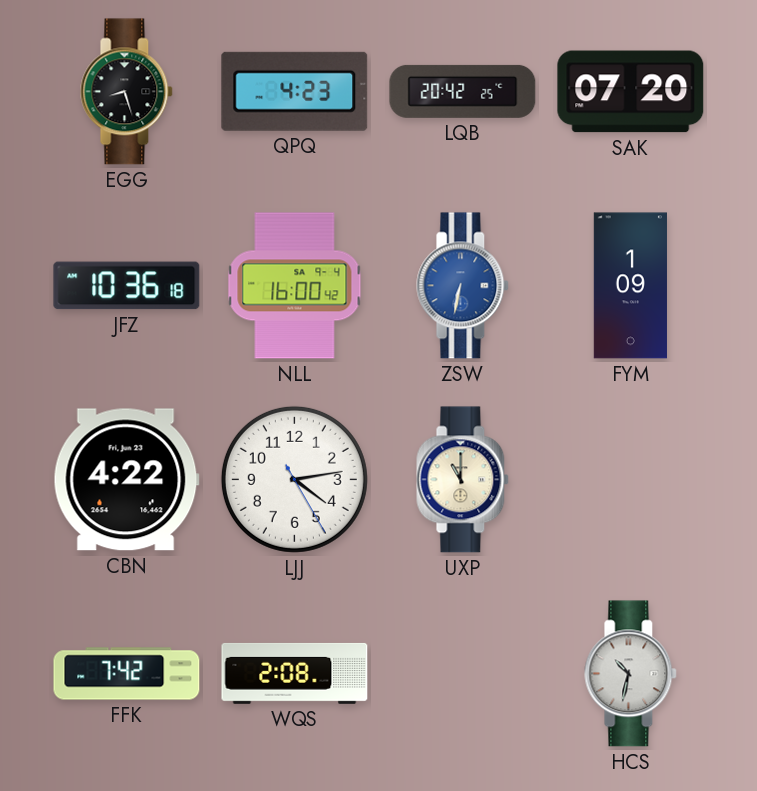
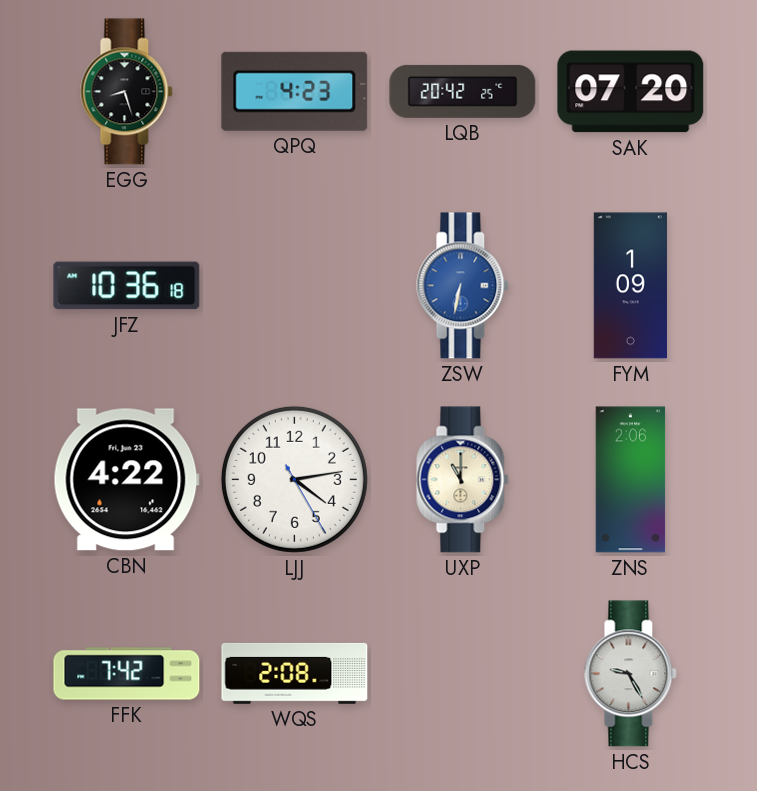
NLL: 16:00 -> none (295, 286)
ZNS: none -> 2:06 (631, 480)
HCS: 10:32 -> 9:25 (631, 674)
